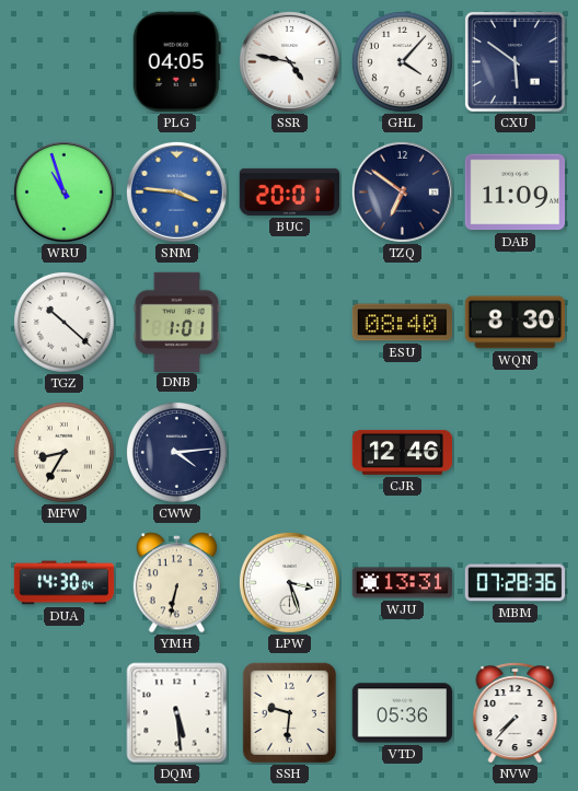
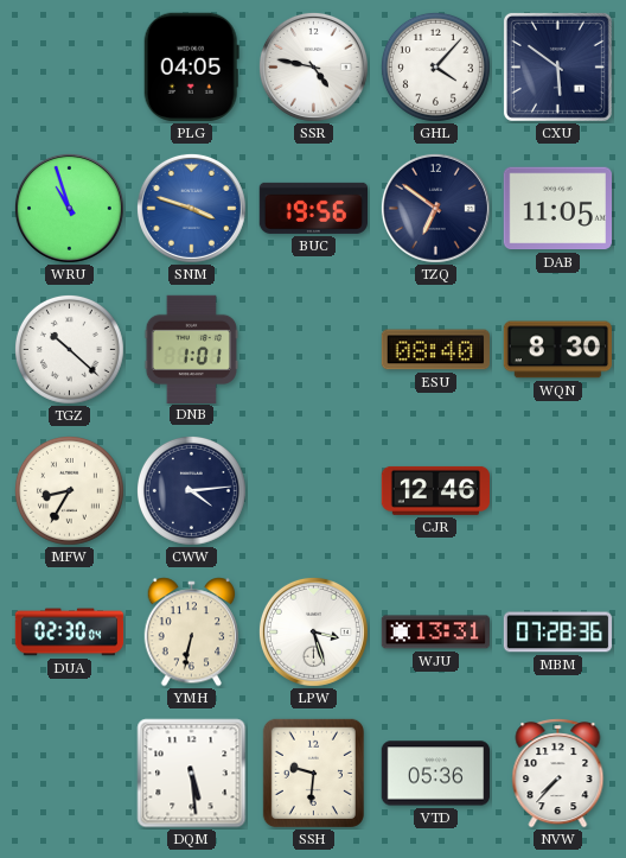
SNM: 3:46 -> 3:48 (191, 208)
BUC: 20:01 -> 19:56 (313, 208)
DAB: 11:09 -> 11:05 (557, 209)
DUA: 14:30 -> 02:30 (70, 633)
